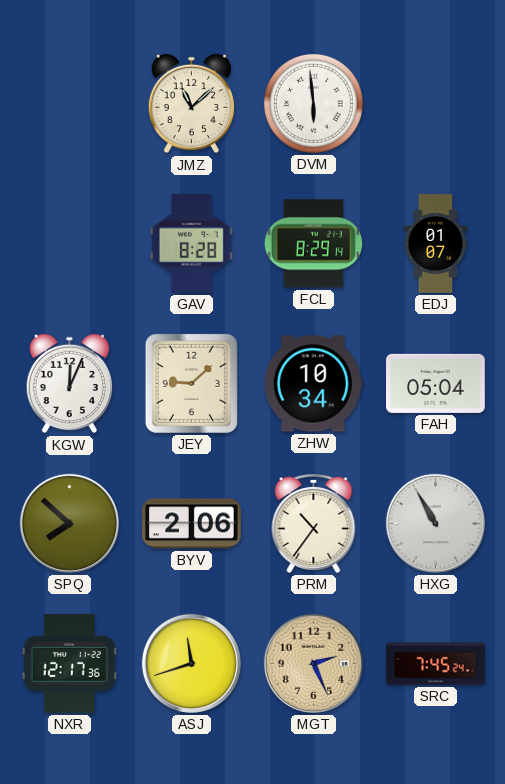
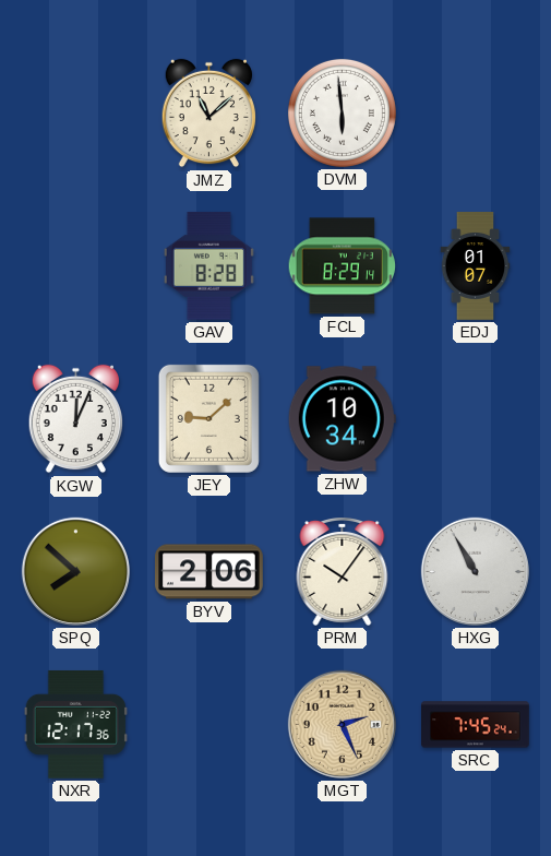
FAH: 05:04 -> none (436, 383)
PRM: 10:36 -> 10:06 (343, 572)
ASJ: 11:42 -> none (191, 663)
